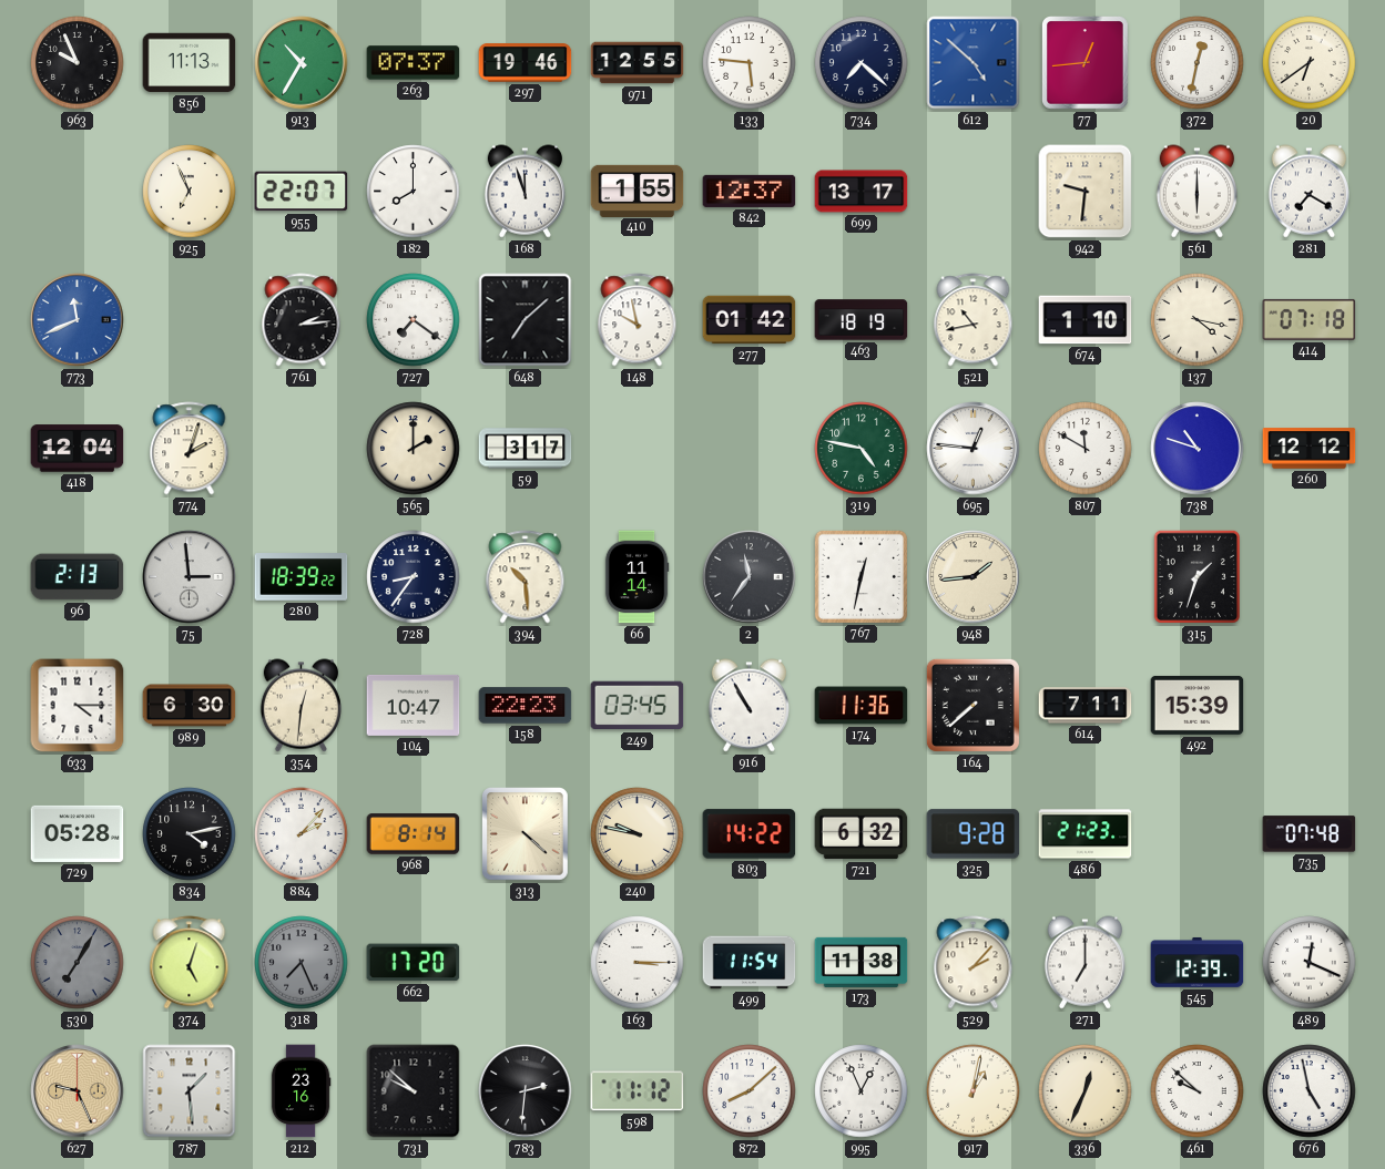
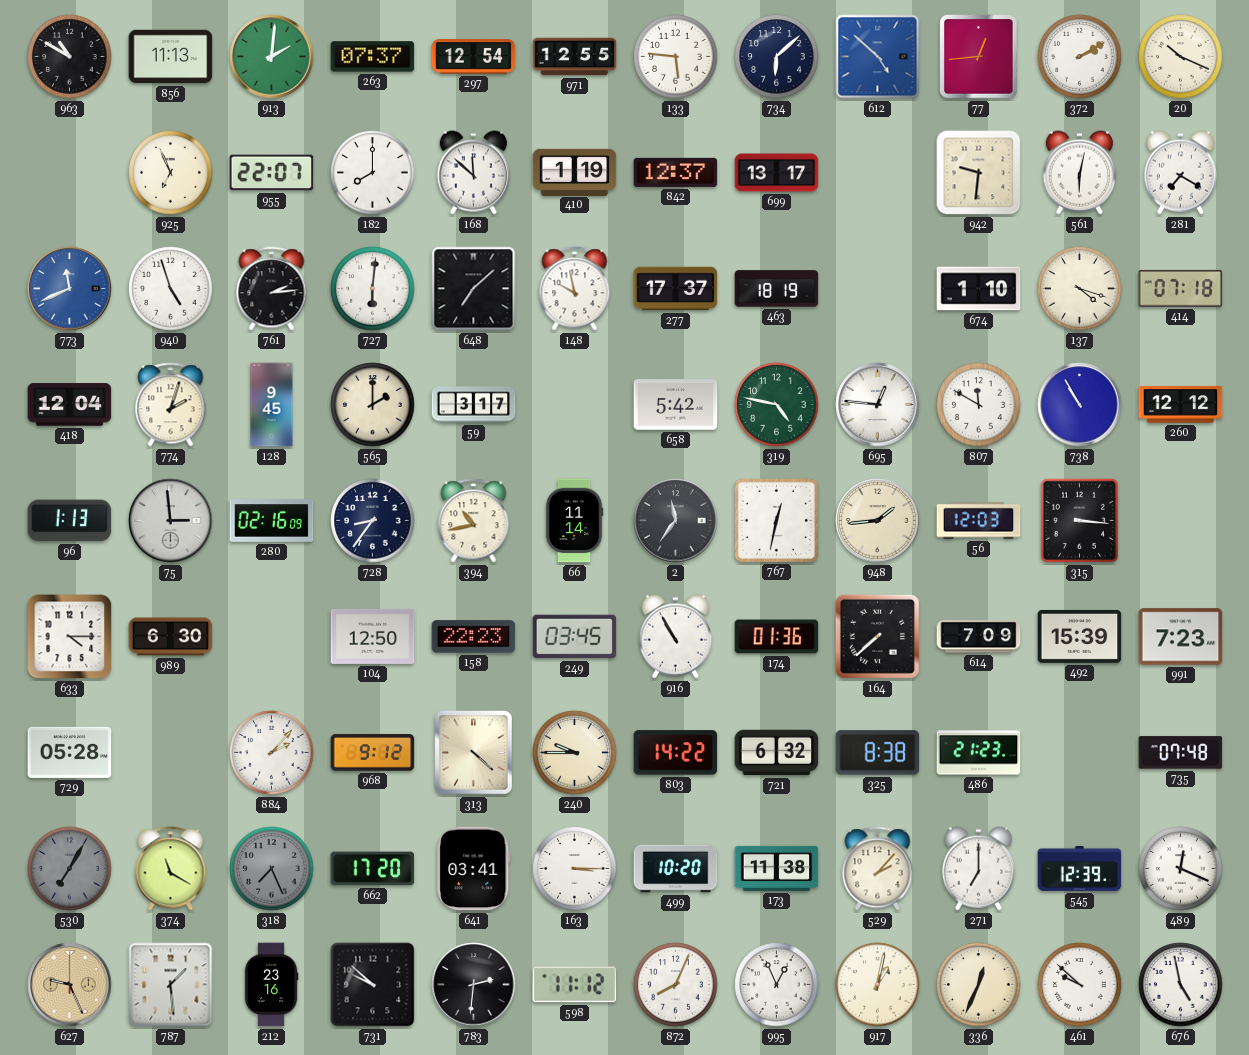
963: 9:56 -> 10:50 (70, 57)
913: 10:35 -> 2:01 (272, 57)
297: 19:46 -> 12:54 (474, 57)
734: 7:22 -> 6:08 (777, 57)
372: 12:32 -> 2:10 (1080, 57)
20: 6:39 -> 10:19 (1181, 57)
168: 11:57 -> 11:52 (473, 173)
410: 1:55 -> 1:19 (575, 172)
561: 6:00 -> 6:02 (1079, 173)
940: none -> 4:57 (171, 289)
727: 7:21 -> 6:01 (373, 289)
277: 01:42 -> 17:37 (676, 289)
521: 10:43 -> none (974, 320)
137: 4:17 -> 4:18 (1080, 289)
128: none -> 9:45 (272, 405)
658: none -> 5:42 (676, 405)
738: 10:48 -> 10:55 (1080, 405)
96: 2:13 -> 1:13 (70, 521)
280: 18:39 -> 02:16 (272, 521)
394: 10:29 -> 10:43 (474, 521)
56: none -> 12:03 (979, 521)
315: 1:33 -> 3:16 (1079, 520)
354: 12:31 -> none (301, 706)
104: 10:47 -> 12:50 (373, 636)
174: 11:36 -> 01:36 (777, 637)
614: 7:11 -> 7:09 (979, 637)
991: none -> 7:23 (1181, 637)
834: 4:13 -> none (190, 834)
968: 8:14 -> 9:12 (373, 753)
240: 9:47 -> 9:45 (575, 753)
325: 9:28 -> 8:38 (878, 753)
374: 5:03 -> 11:20 (171, 869)
641: none -> 03:41 (474, 869)
499: 11:54 -> 10:20 (676, 869)
872: 8:08 -> 8:04 (676, 985)
